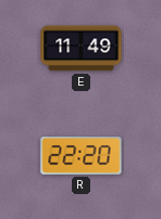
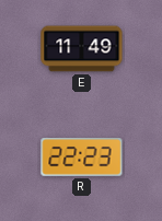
R: 22:20 -> 22:23 (82, 158)
